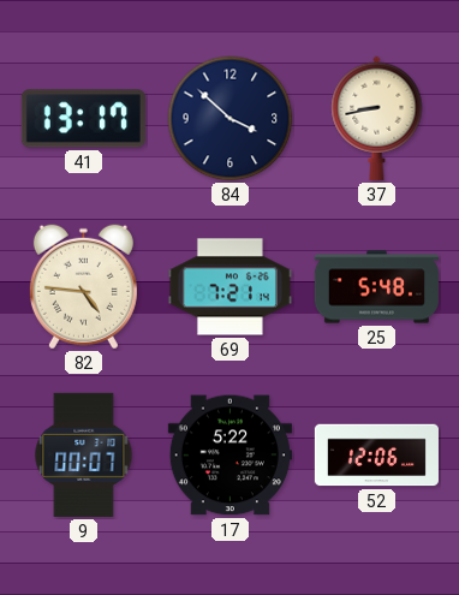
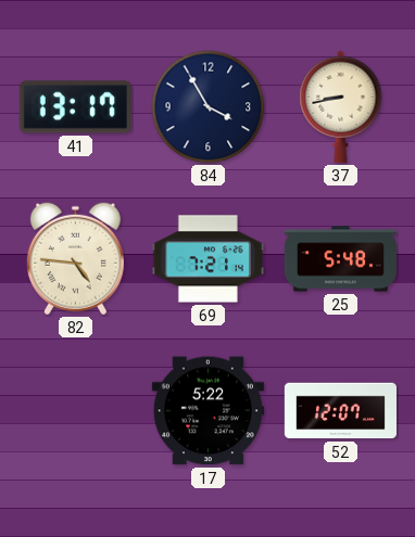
84: 3:52 -> 3:55 (209, 107)
9: 00:07 -> none (84, 454)
52: 12:06 -> 12:07 (340, 411)
